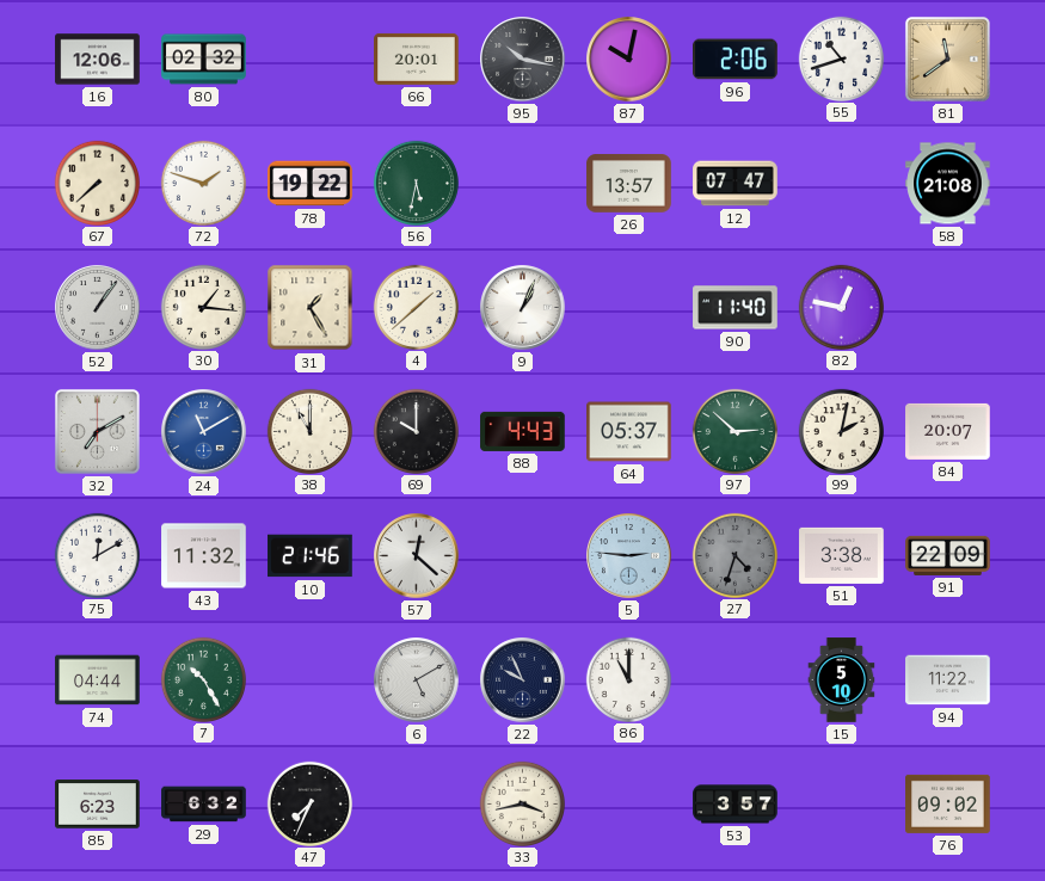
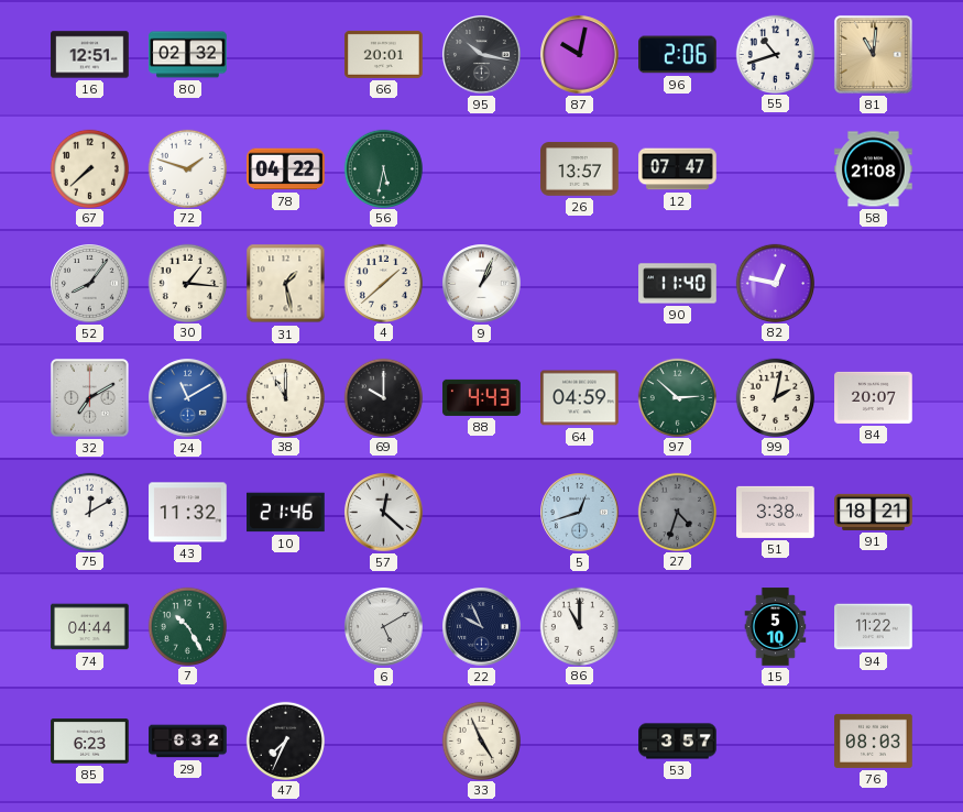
16: 12:06 -> 12:51 (90, 55)
81: 11:39 -> 11:01 (873, 54)
78: 19:22 -> 04:22 (286, 169)
52: 1:06 -> 8:06 (90, 284)
31: 1:25 -> 1:28 (286, 284)
64: 05:37 -> 04:59 (580, 398)
5: 2:46 -> 12:42 (580, 513)
91: 22:09 -> 18:21 (874, 512)
33: 3:43 -> 4:56 (481, 740)
76: 09:02 -> 08:03 (874, 740)
